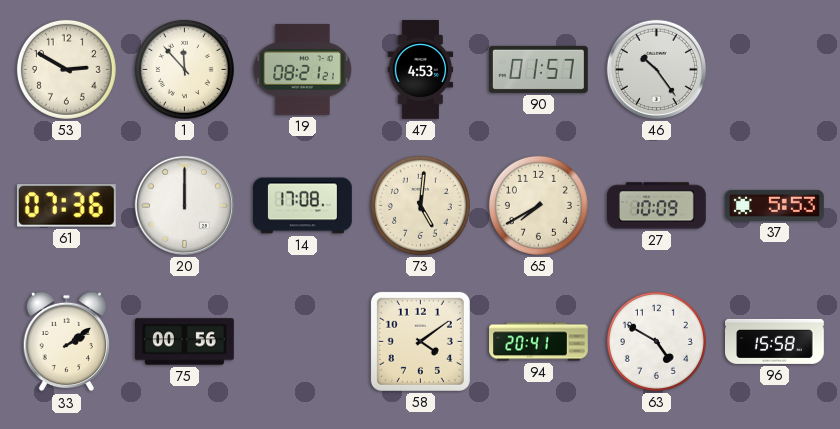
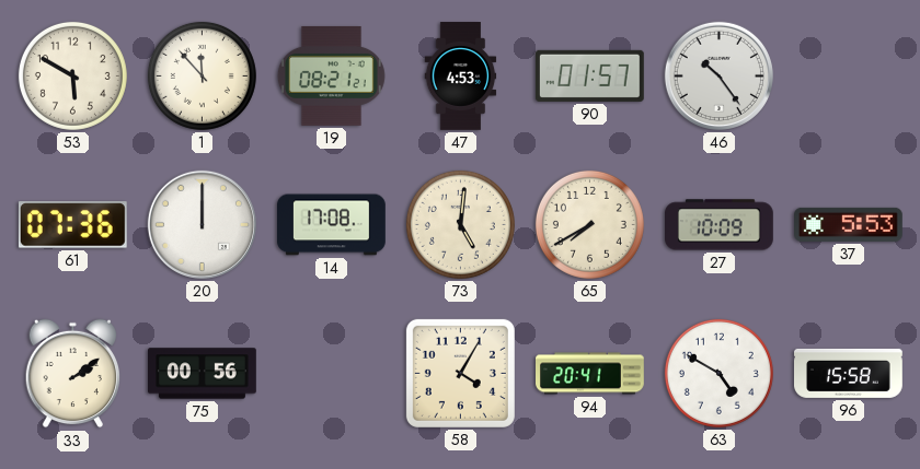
53: 2:50 -> 5:50 (72, 75)
58: 4:09 -> 4:05 (460, 373)
